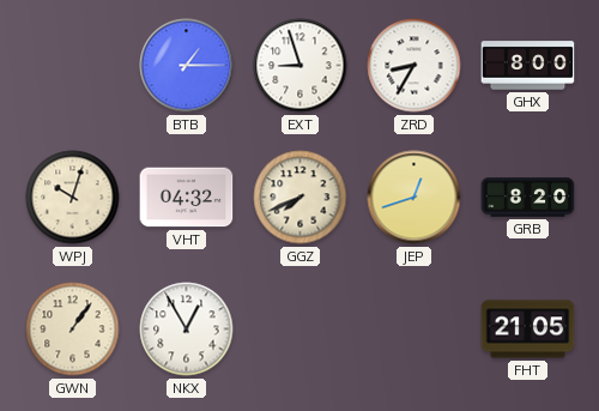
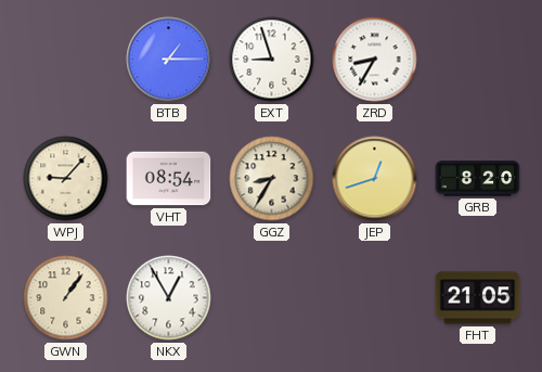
GHX: 8:00 -> none (528, 66)
WPJ: 10:03 -> 9:07 (66, 179)
VHT: 04:32 -> 08:54 (169, 179)
GGZ: 7:41 -> 8:35 (272, 179)
